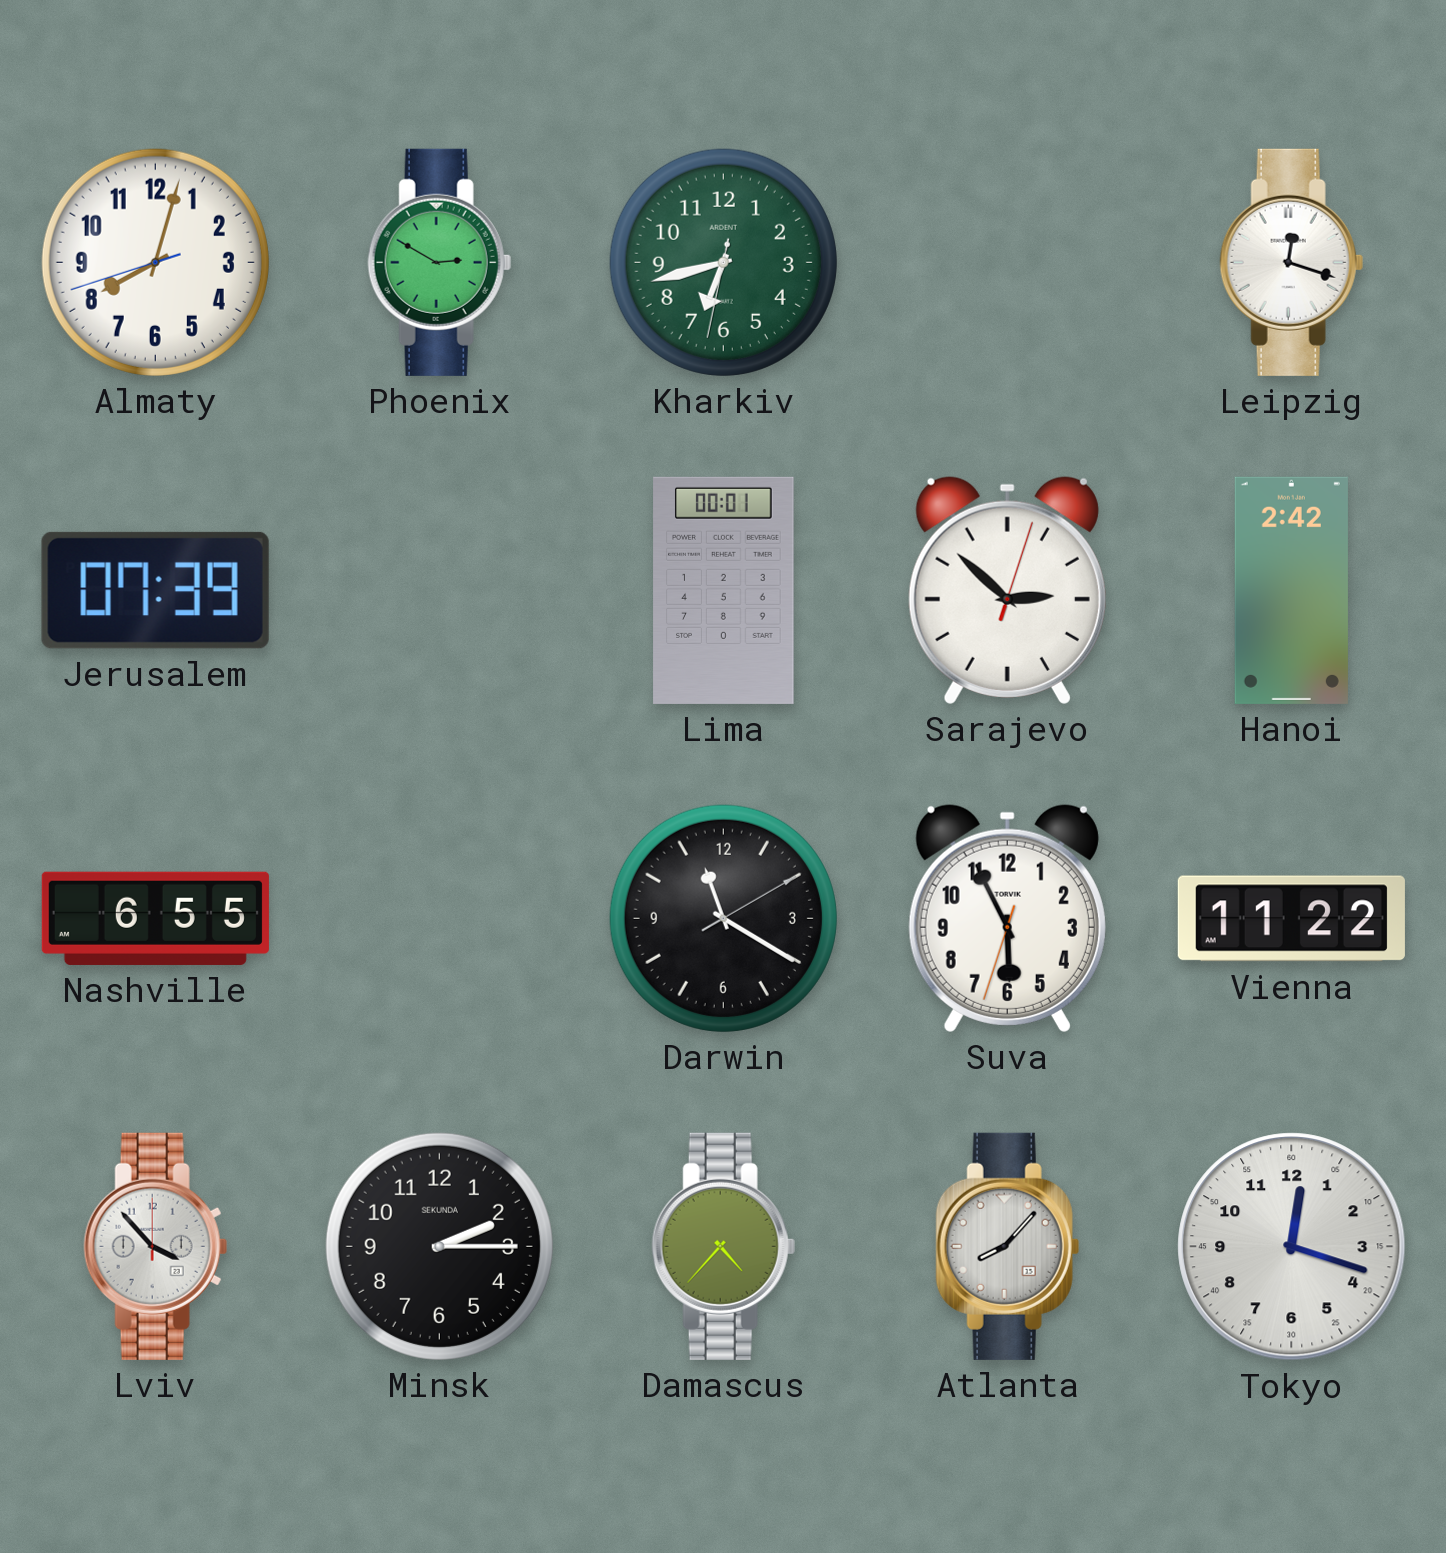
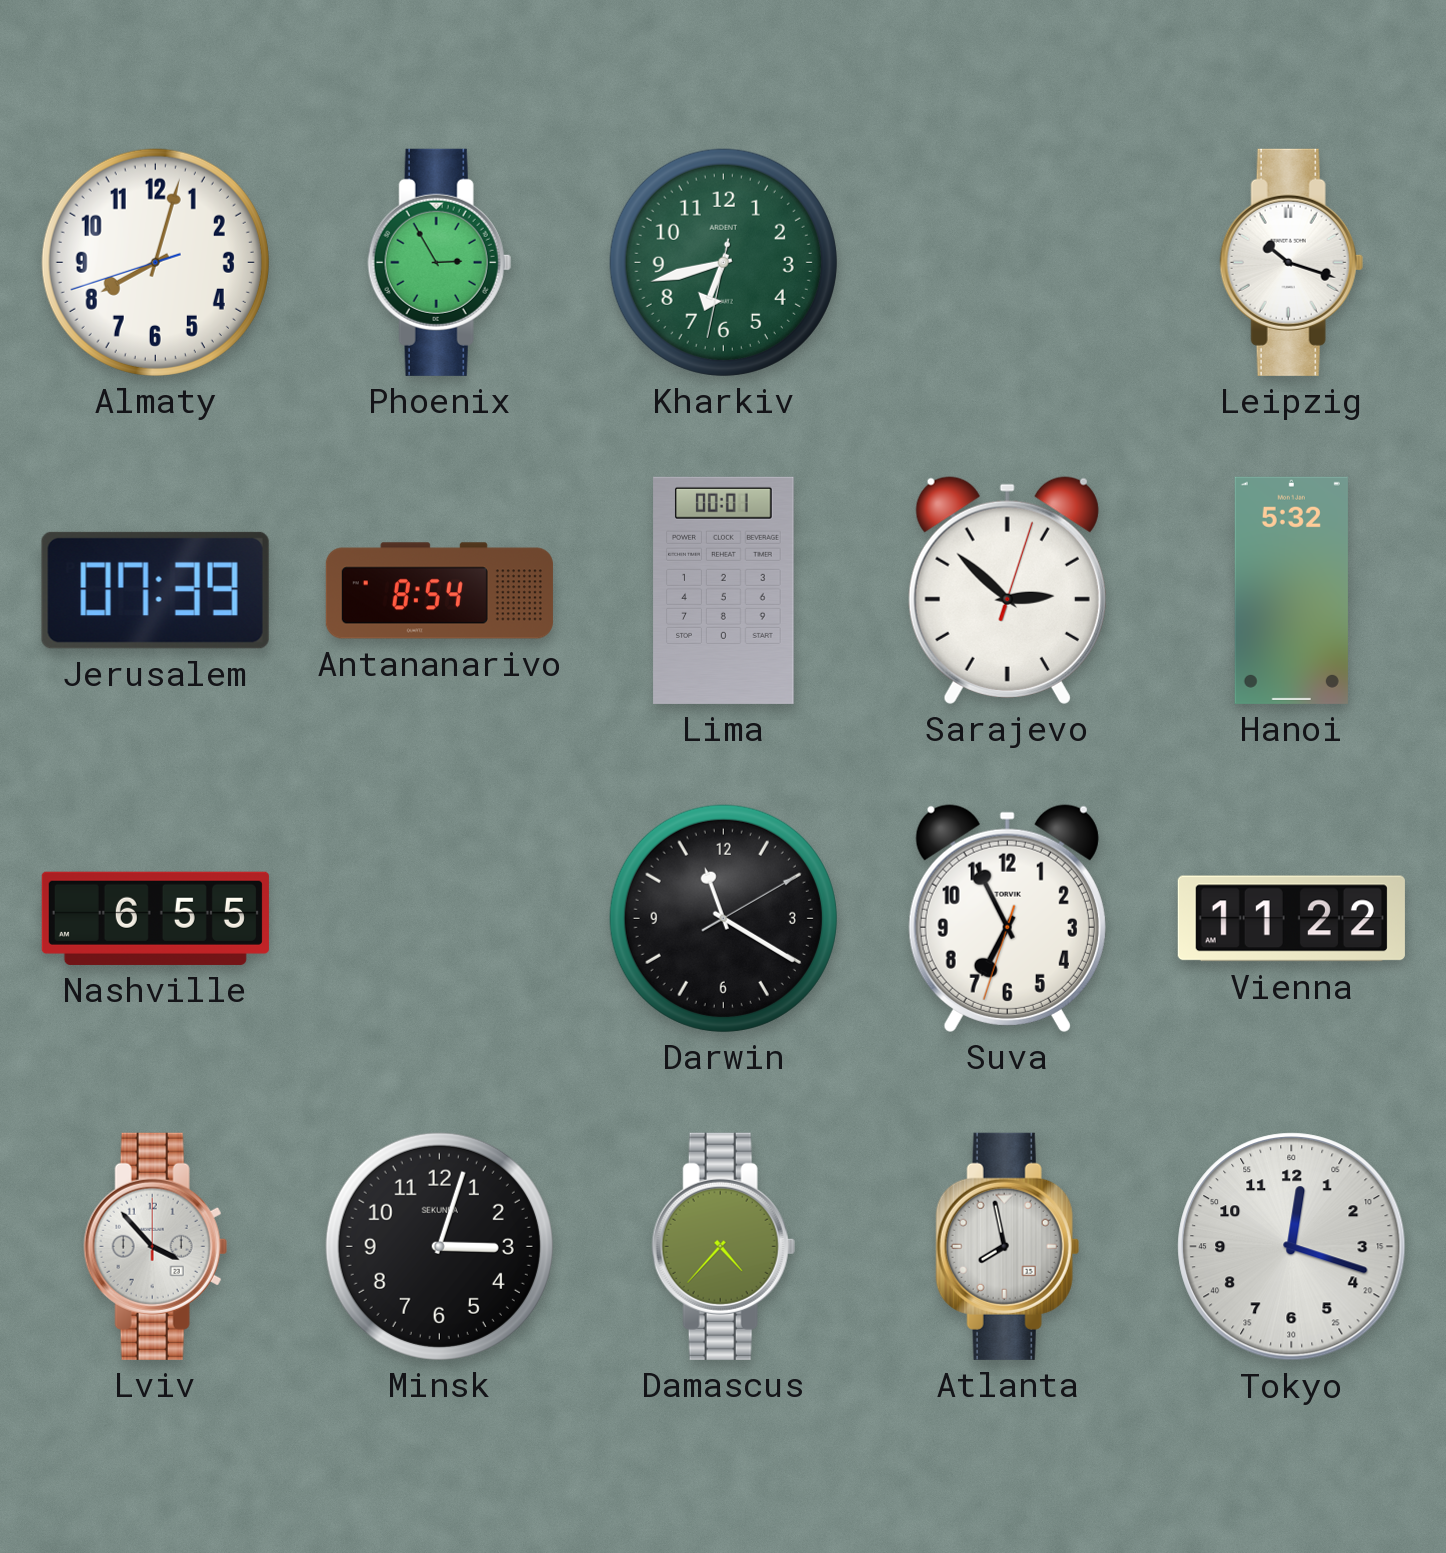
Phoenix: 2:50 -> 2:55 (439, 262)
Leipzig: 12:18 -> 10:18 (1291, 262)
Antananarivo: none -> 8:54 (439, 591)
Hanoi: 2:42 -> 5:32 (1291, 590)
Suva: 5:55 -> 6:55 (1007, 918)
Minsk: 2:15 -> 3:03 (439, 1246)
Atlanta: 8:07 -> 7:58 (1007, 1246)
